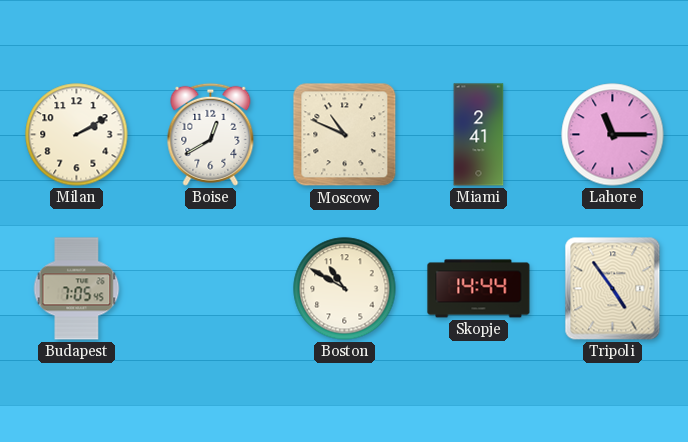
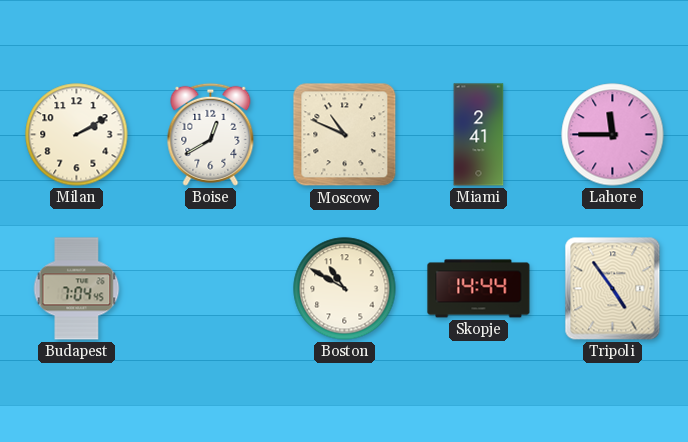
Lahore: 11:15 -> 11:45 (613, 135)
Budapest: 7:05 -> 7:04 (77, 289)
